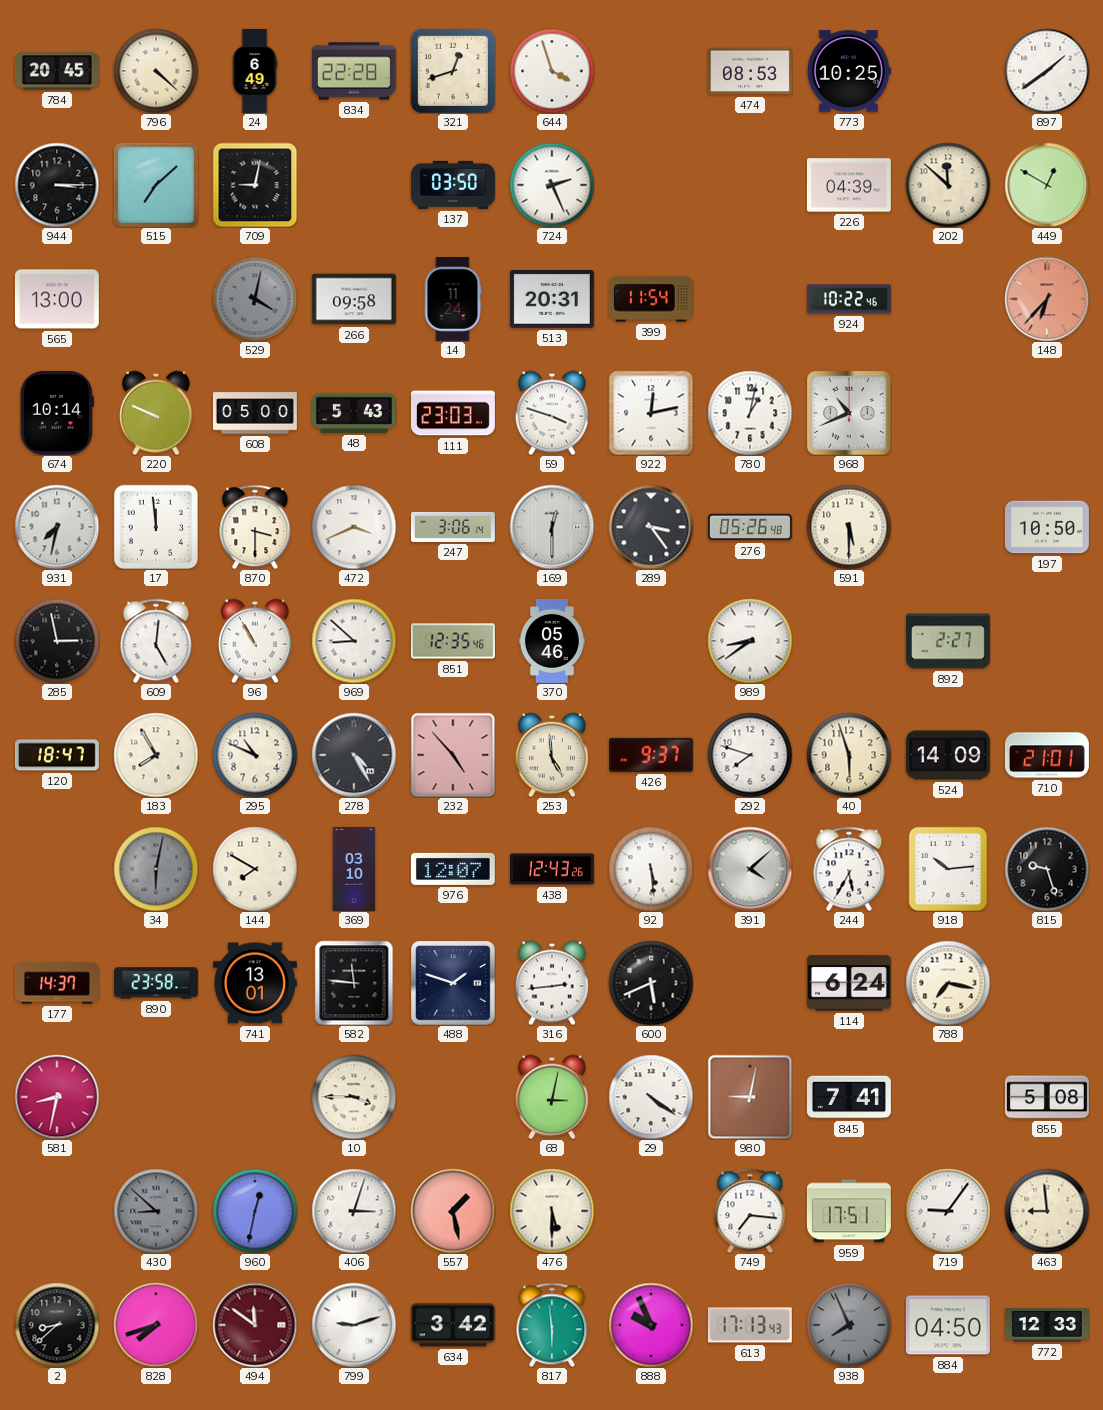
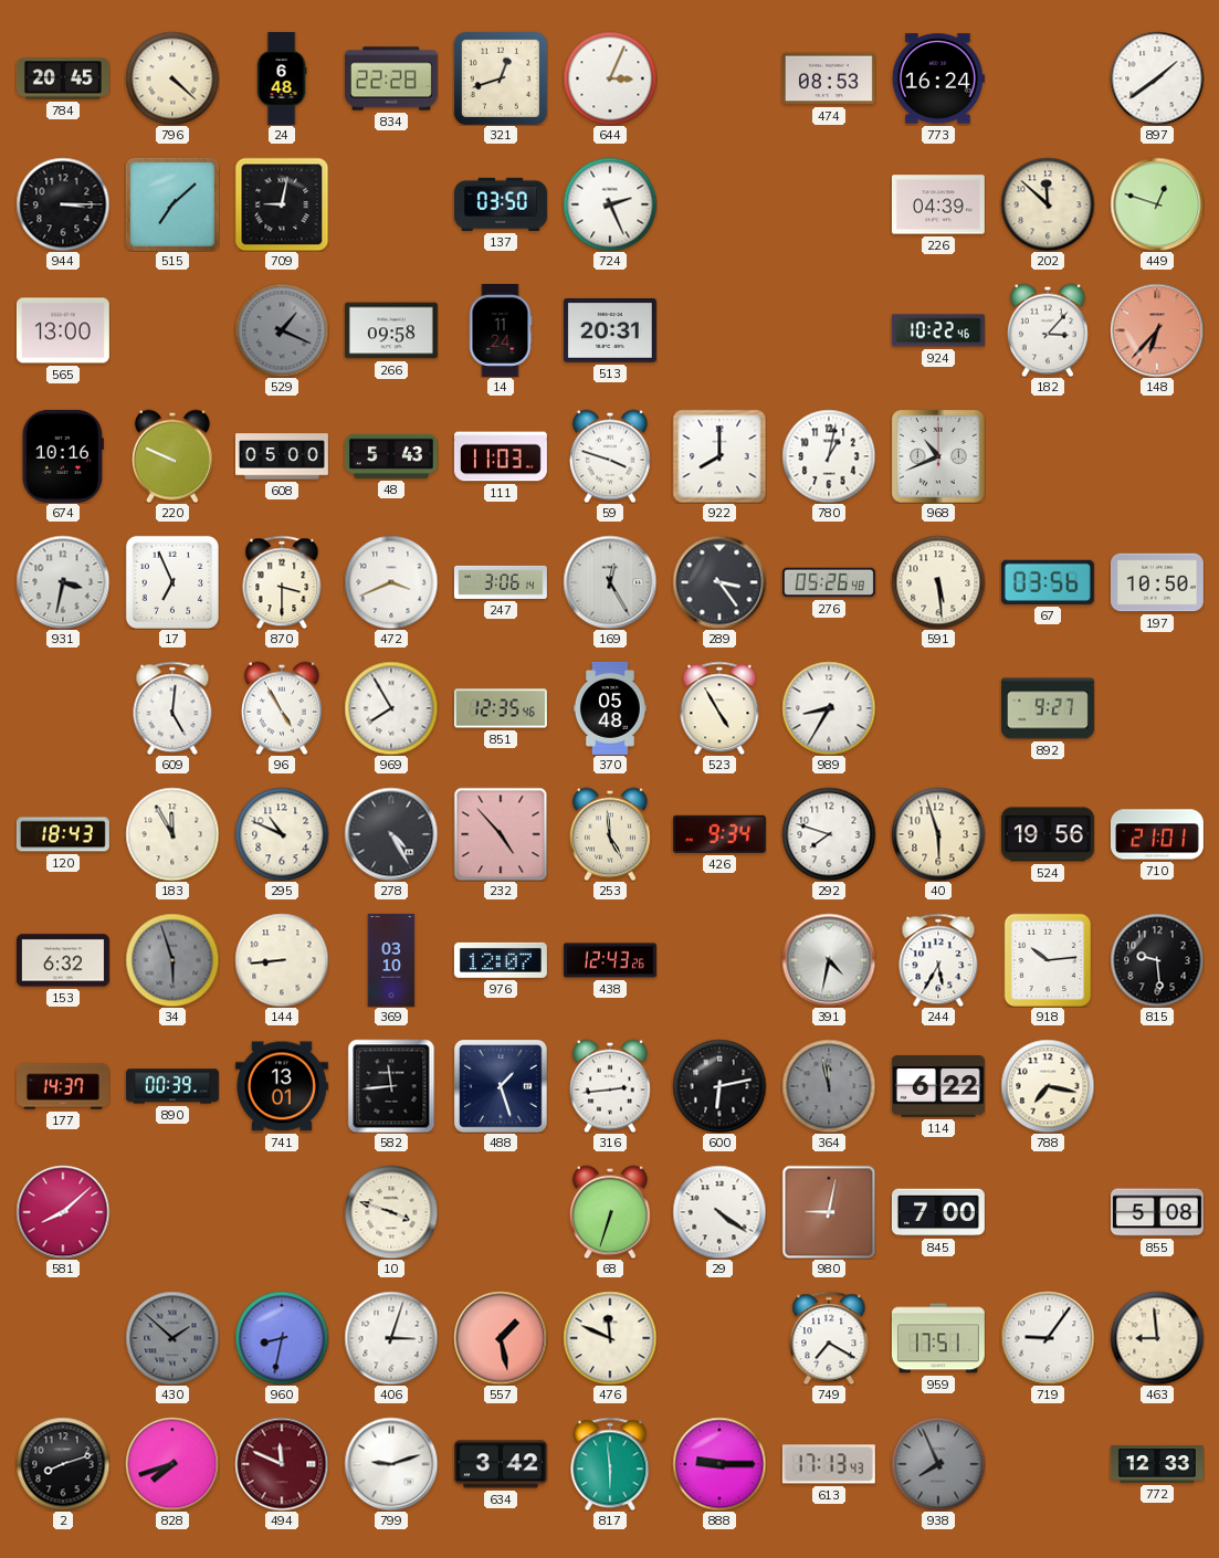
24: 6:49 -> 6:48 (282, 78)
644: 3:57 -> 3:04 (610, 78)
773: 10:25 -> 16:24 (938, 78)
449: 12:50 -> 12:48 (1157, 204)
529: 4:02 -> 1:19 (282, 330)
399: 11:54 -> none (651, 299)
182: none -> 3:07 (1048, 330)
674: 10:14 -> 10:16 (63, 456)
111: 23:03 -> 11:03 (501, 456)
922: 12:13 -> 8:00 (719, 456)
931: 7:32 -> 3:32 (63, 582)
17: 11:59 -> 6:56 (172, 582)
169: 12:30 -> 12:25 (610, 582)
591: 5:30 -> 5:29 (938, 582)
67: none -> 03:56 (1048, 582)
285: 2:58 -> none (57, 641)
96: 10:55 -> 4:55 (282, 708)
969: 8:52 -> 7:55 (391, 708)
370: 05:46 -> 05:48 (610, 708)
523: none -> 4:55 (719, 708)
989: 8:39 -> 8:35 (829, 708)
892: 2:27 -> 9:27 (1048, 708)
120: 18:47 -> 18:43 (63, 834)
183: 7:55 -> 11:55 (172, 834)
426: 9:37 -> 9:34 (719, 834)
524: 14:09 -> 19:56 (1048, 834)
153: none -> 6:32 (63, 960)
34: 6:02 -> 5:57 (172, 960)
144: 7:50 -> 8:44 (282, 960)
92: 5:29 -> none (651, 869)
391: 4:08 -> 4:32 (829, 960)
815: 9:27 -> 9:29 (1157, 960)
890: 23:58 -> 00:39 (172, 1086)
582: 11:46 -> 11:44 (391, 1086)
488: 1:48 -> 1:27 (501, 1086)
600: 5:41 -> 6:13 (719, 1086)
364: none -> 11:58 (829, 1086)
114: 6:24 -> 6:22 (938, 1086)
581: 8:32 -> 8:08 (63, 1212)
10: 3:45 -> 3:48 (391, 1212)
68: 3:02 -> 6:33 (610, 1212)
845: 7:41 -> 7:00 (938, 1212)
430: 8:52 -> 1:52 (172, 1338)
960: 12:32 -> 8:32 (282, 1338)
476: 5:30 -> 11:49 (610, 1338)
749: 7:16 -> 7:20 (829, 1338)
2: 8:38 -> 8:12 (63, 1464)
494: 11:51 -> 11:49 (282, 1464)
888: 9:56 -> 9:15 (719, 1464)
884: 04:50 -> none (948, 1325)
